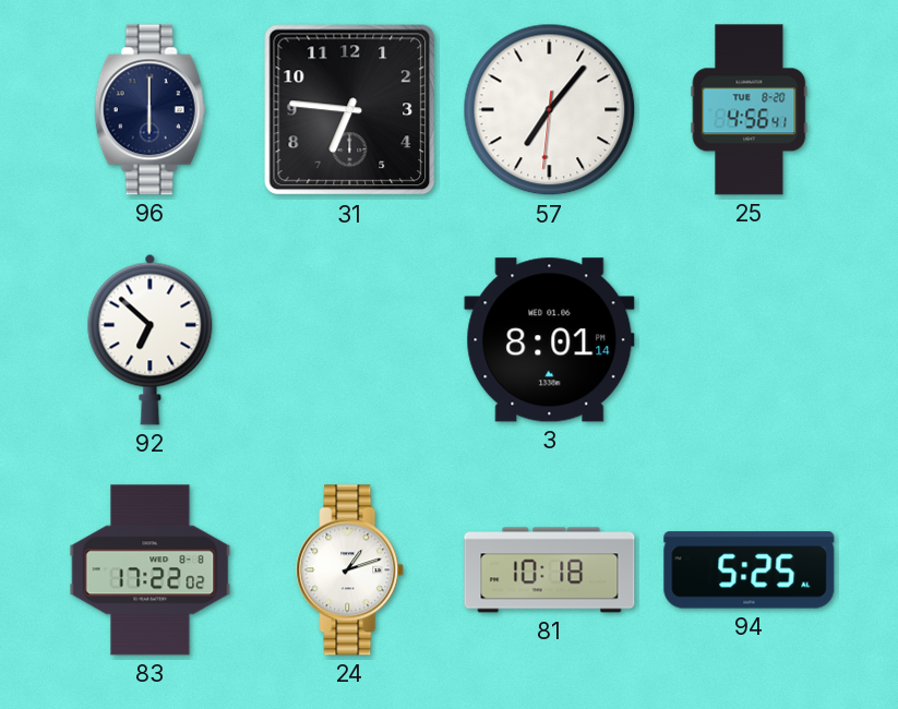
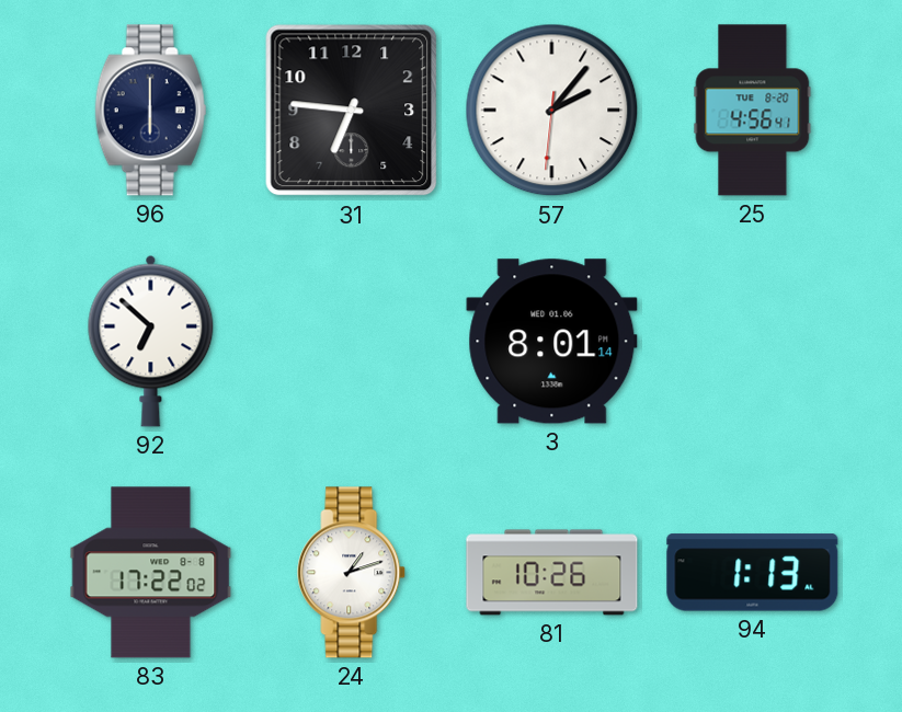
57: 7:06 -> 2:06 (552, 111)
81: 10:18 -> 10:26 (552, 573)
94: 5:25 -> 1:13 (753, 573)
